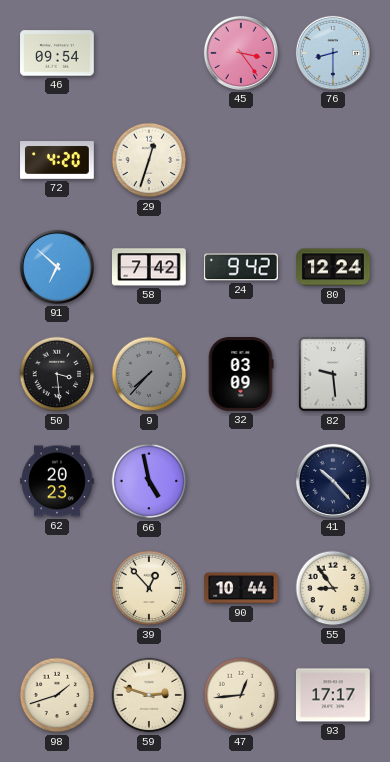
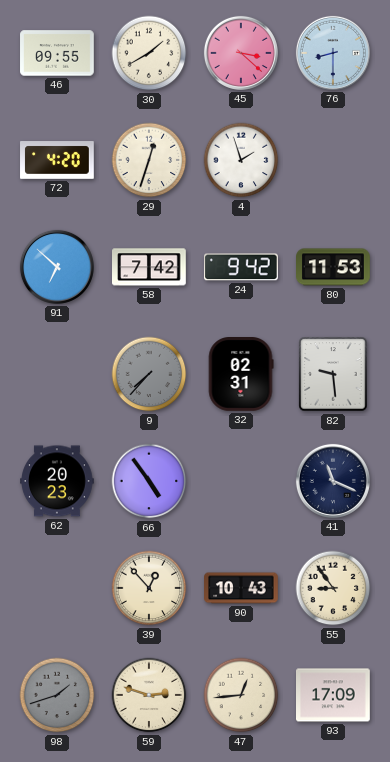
46: 09:54 -> 09:55 (57, 53)
30: none -> 1:40 (149, 53)
45: 3:24 -> 3:22 (241, 53)
4: none -> 1:57 (241, 160)
80: 12:24 -> 11:53 (334, 267)
50: 3:29 -> none (57, 374)
32: 03:09 -> 02:31 (241, 375)
66: 4:58 -> 4:54 (149, 481)
41: 10:23 -> 11:19 (333, 481)
90: 10:44 -> 10:43 (241, 588)
98 dial: cream -> grey (57, 695)
93: 17:17 -> 17:09 (334, 695)
